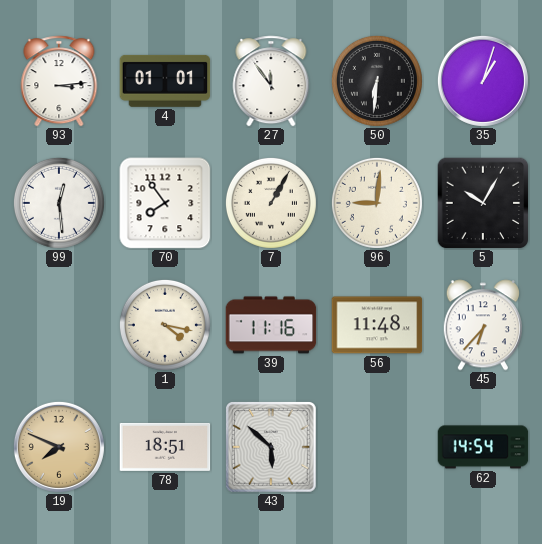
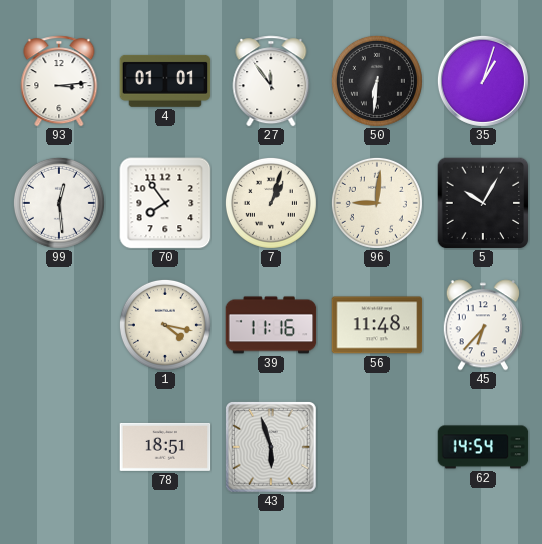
7: 1:05 -> 1:03 (271, 203)
19: 7:49 -> none (59, 447)
43: 5:52 -> 5:57 (272, 448)
